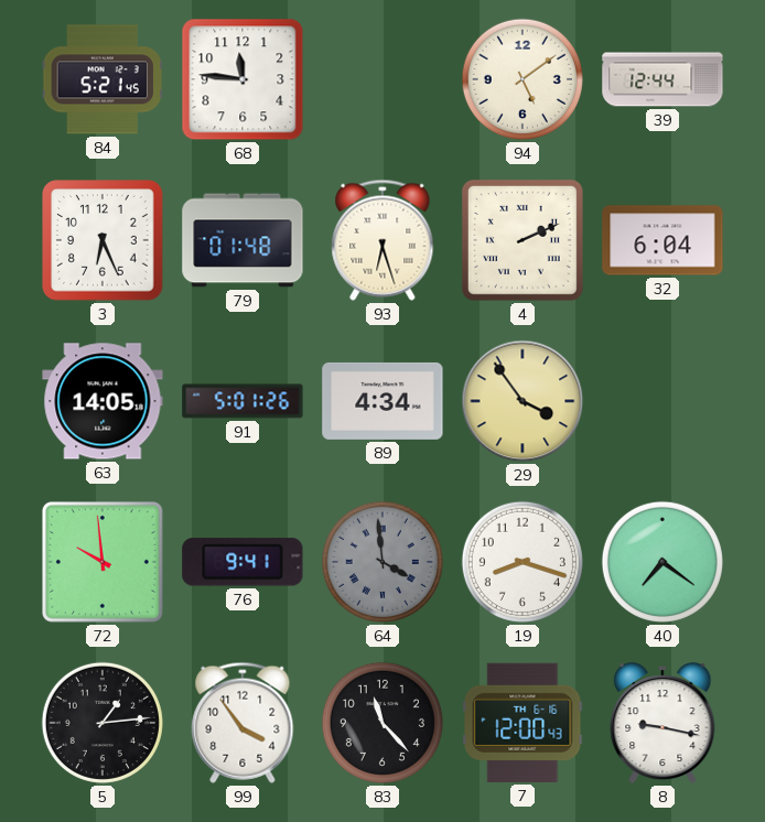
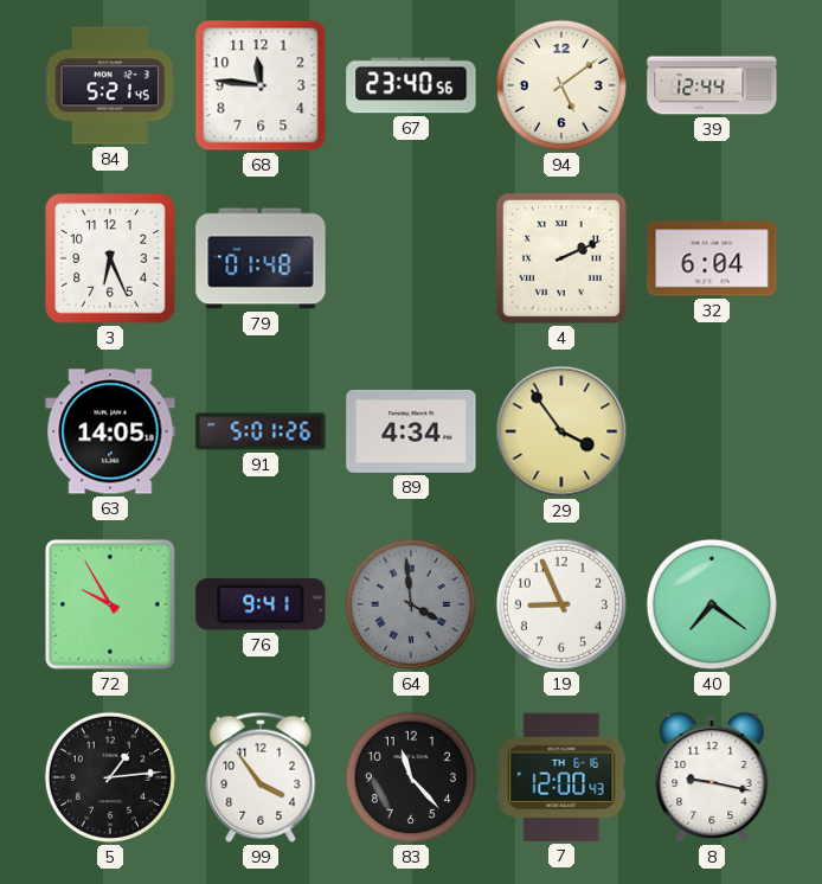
67: none -> 23:40 (411, 85)
93: 6:27 -> none (382, 240)
72: 9:59 -> 9:55 (110, 604)
19: 8:18 -> 8:56 (561, 604)
